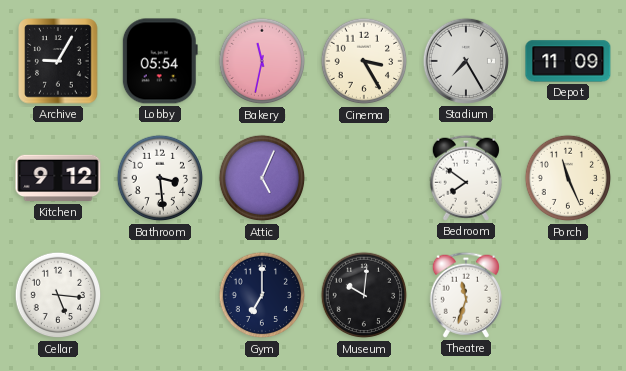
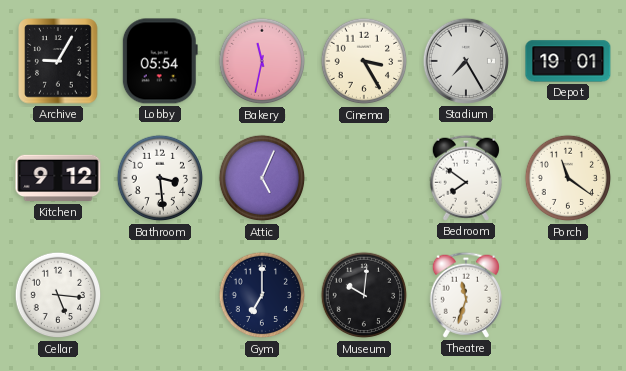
Depot: 11:09 -> 19:01 (568, 61)
Porch: 11:26 -> 11:21 (568, 178)
